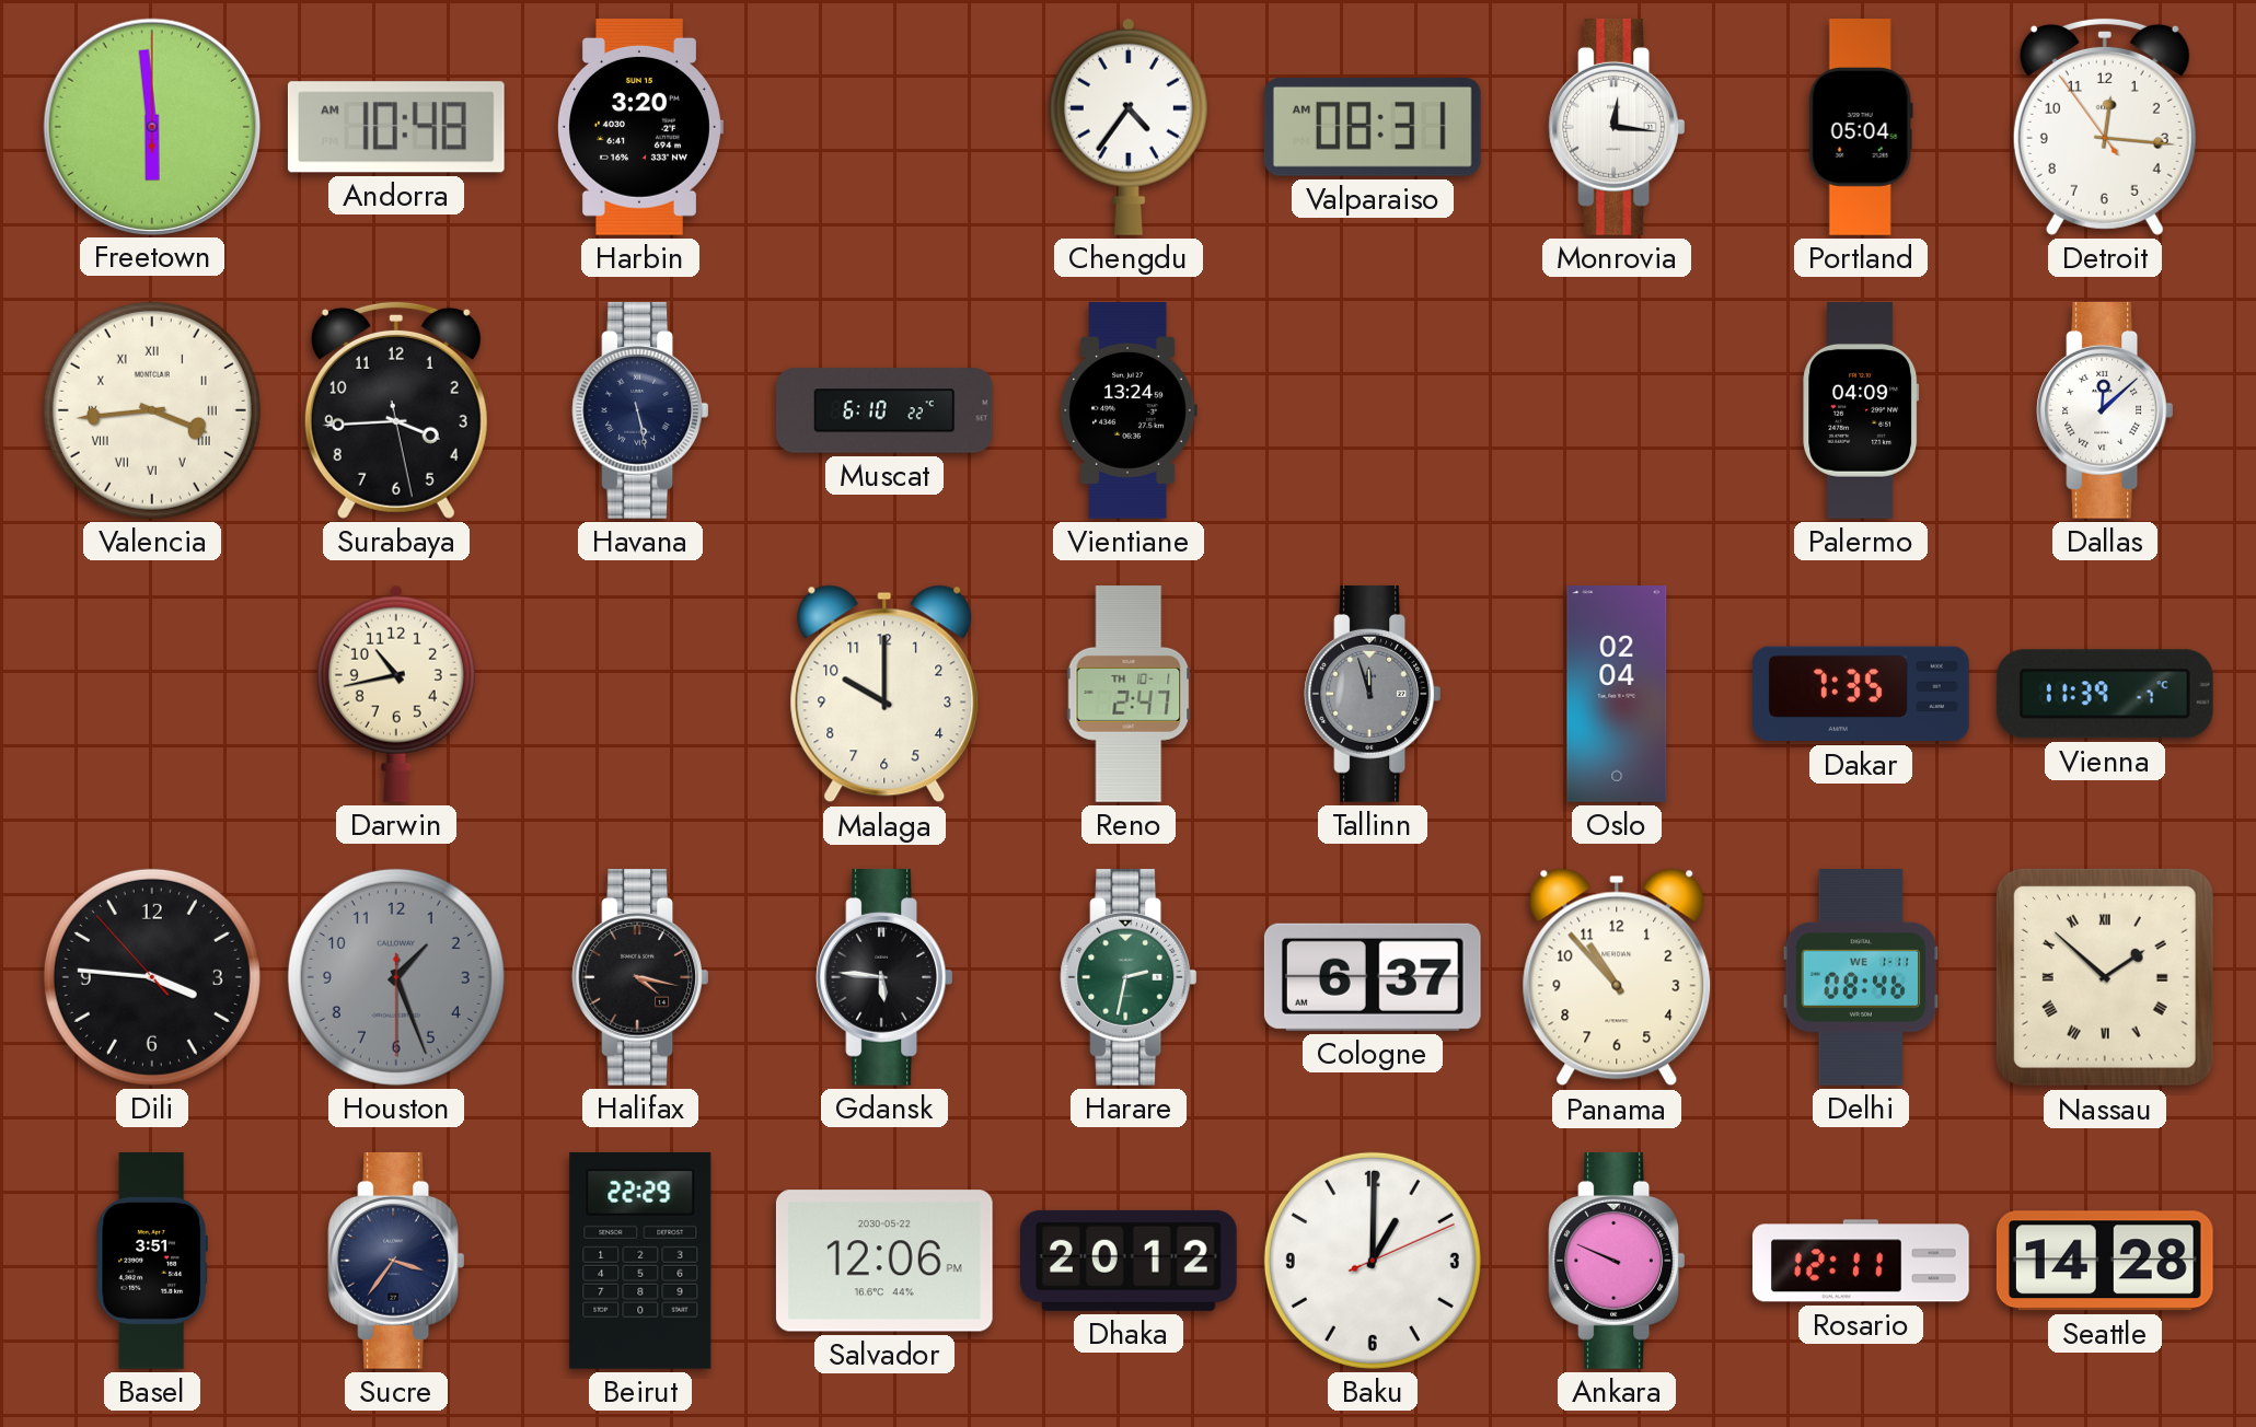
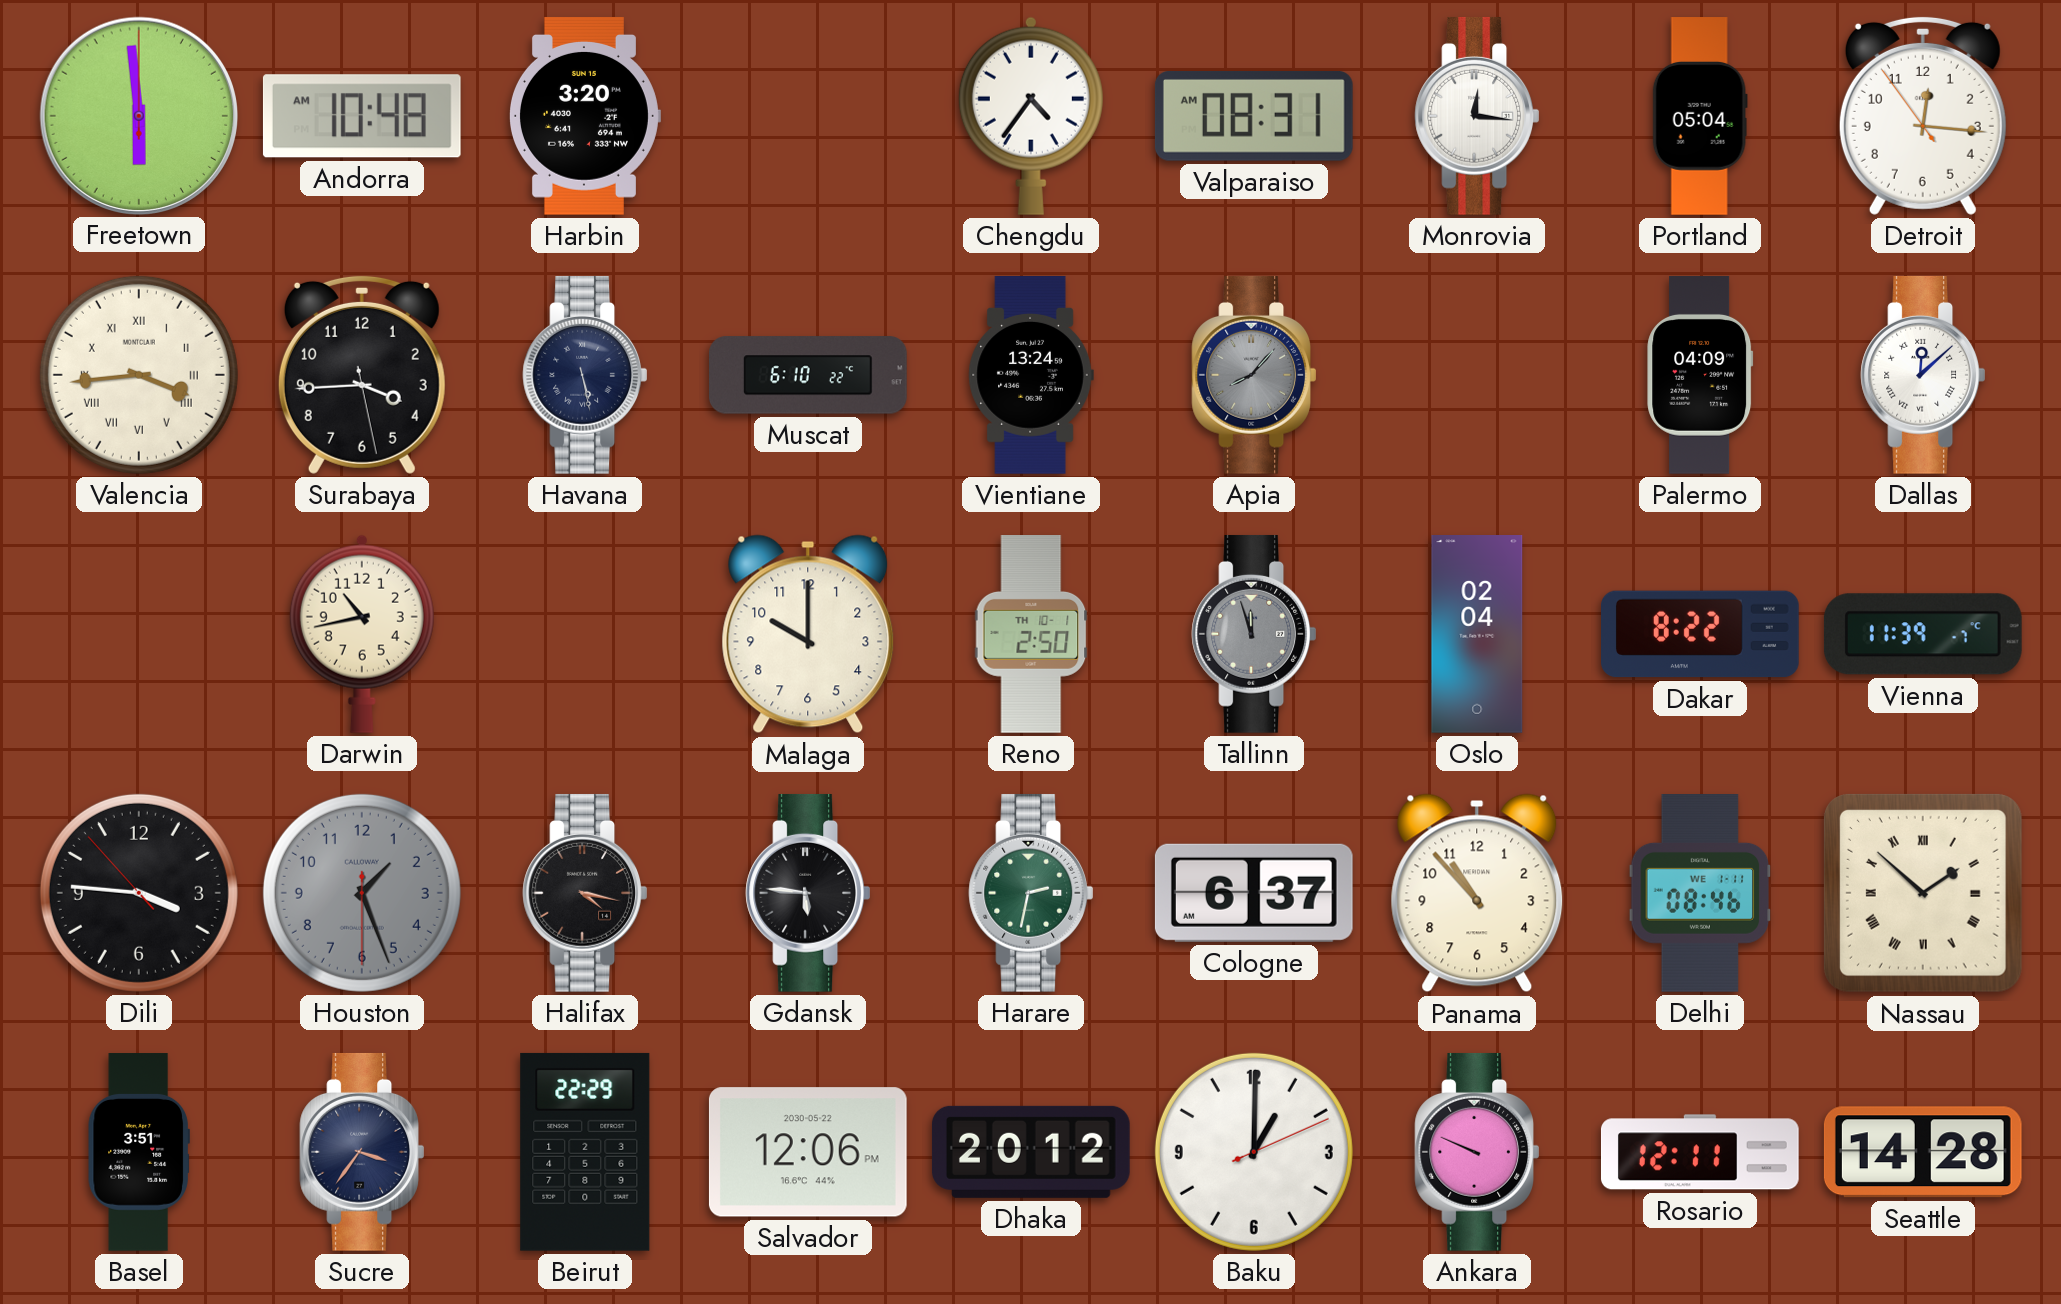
Apia: none -> 8:07 (1253, 375)
Reno: 2:47 -> 2:50 (1031, 635)
Dakar: 7:35 -> 8:22 (1701, 634)
